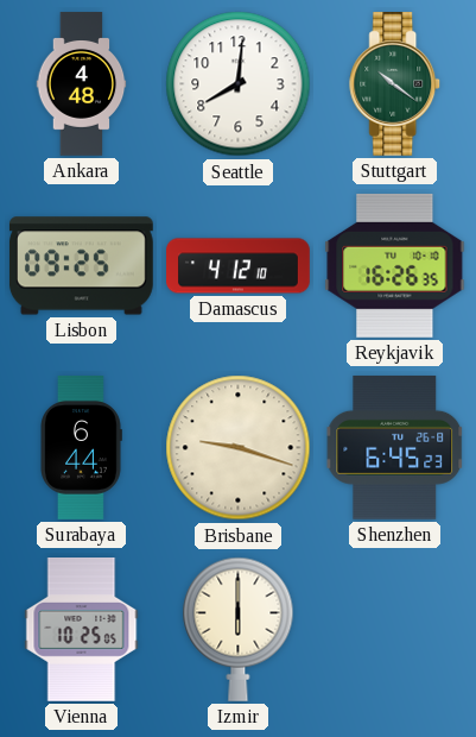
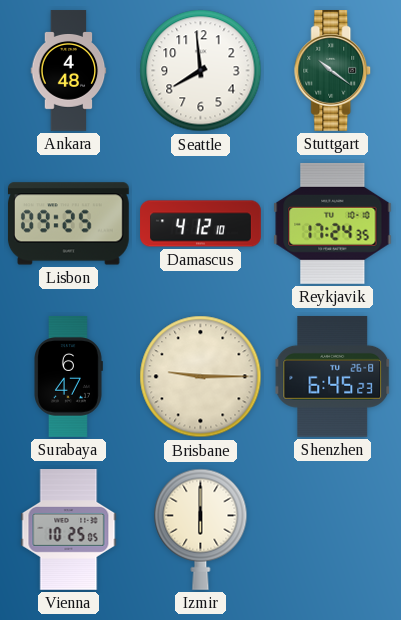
Seattle: 8:01 -> 7:59 (201, 71)
Reykjavik: 16:26 -> 17:24 (333, 223)
Surabaya: 6:44 -> 6:47 (69, 377)
Brisbane: 9:18 -> 9:15 (201, 377)
